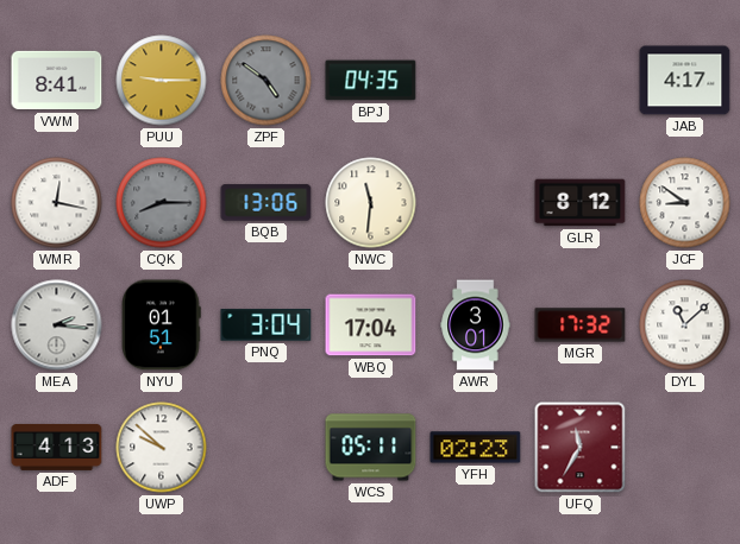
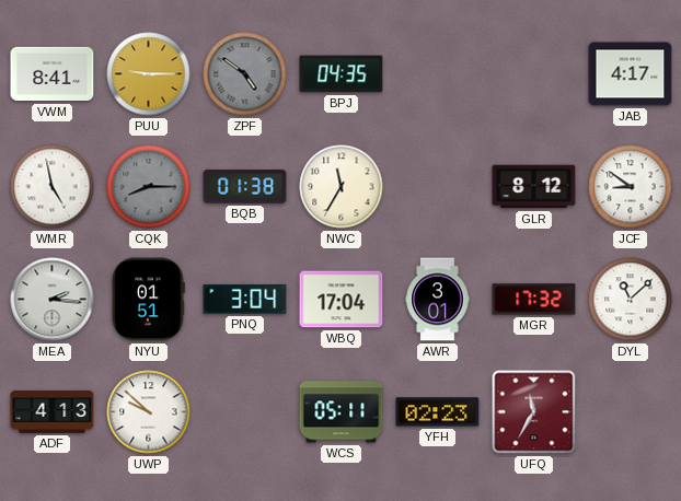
WMR: 12:17 -> 4:58 (53, 187)
BQB: 13:06 -> 01:38 (245, 187)
NWC: 11:31 -> 11:35 (342, 187)
